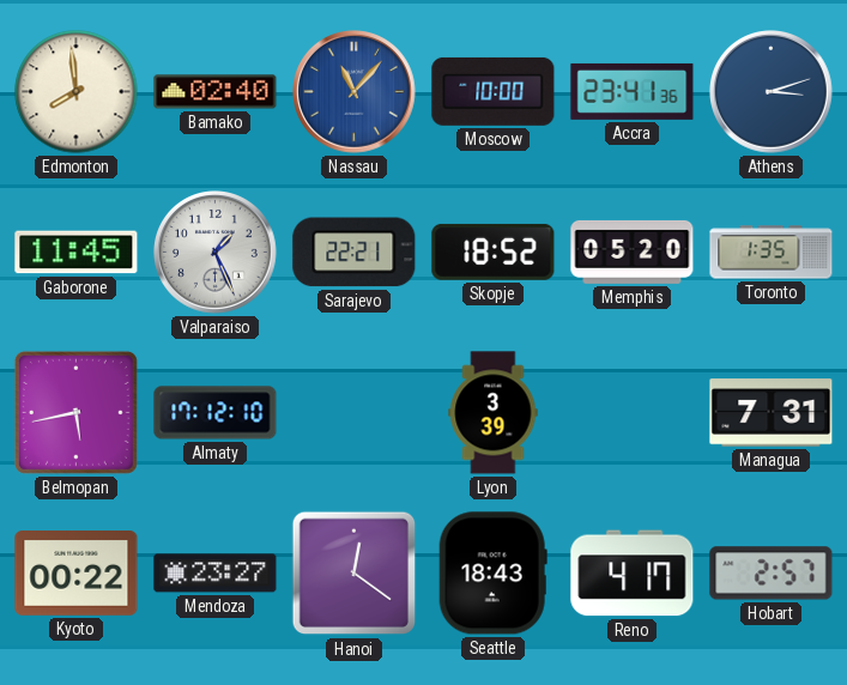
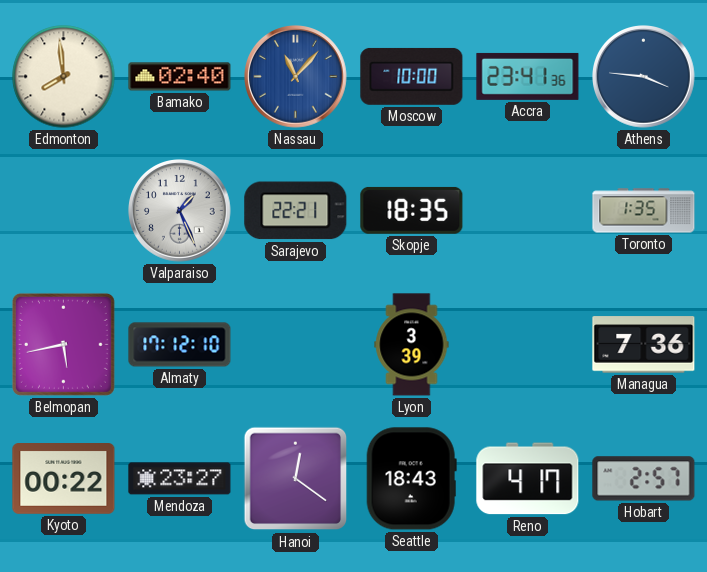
Athens: 3:12 -> 3:46 (644, 77)
Gaborone: 11:45 -> none (77, 253)
Skopje: 18:52 -> 18:35 (412, 210)
Memphis: 05:20 -> none (633, 251)
Managua: 7:31 -> 7:36 (644, 345)
